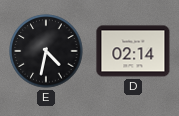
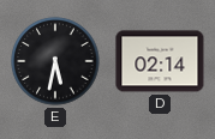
E: 4:32 -> 5:32 (55, 61)
